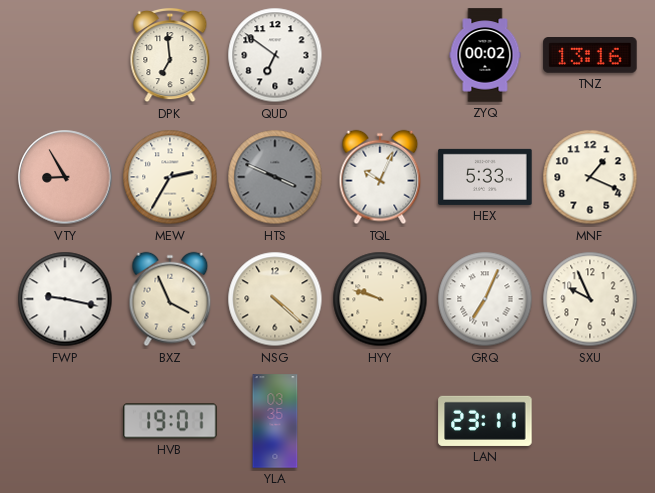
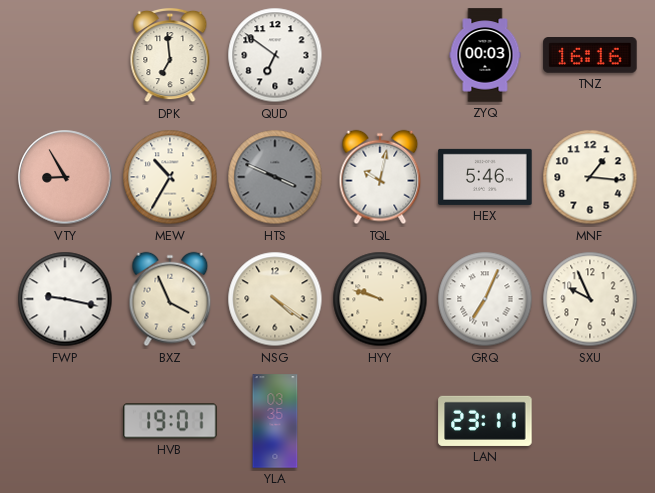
ZYQ: 00:02 -> 00:03 (485, 55)
TNZ: 13:16 -> 16:16 (590, 56)
MEW: 2:35 -> 10:35 (170, 177)
TQL: 10:04 -> 10:02 (380, 177)
HEX: 5:33 -> 5:46 (485, 177)
MNF: 1:19 -> 1:16 (590, 177)
NSG: 4:22 -> 4:21 (275, 299)
